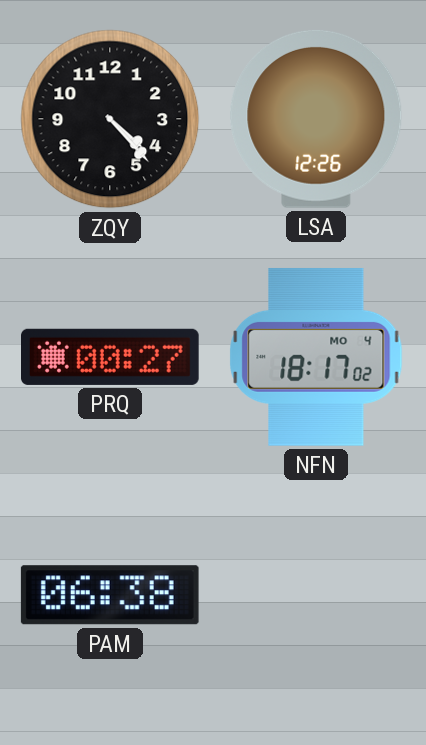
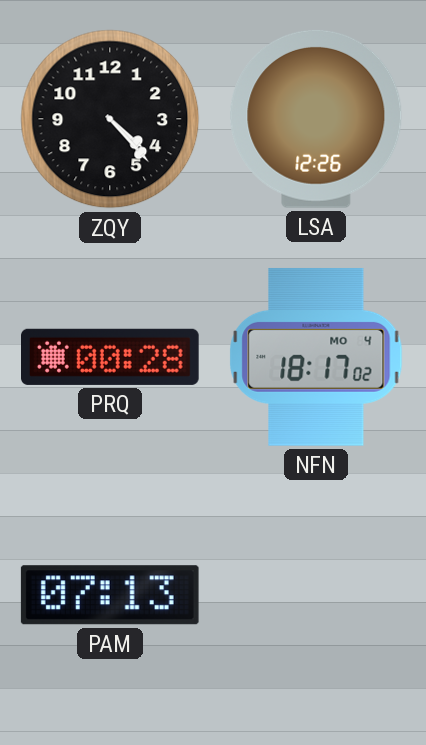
PRQ: 00:27 -> 00:28 (111, 357)
PAM: 06:38 -> 07:13 (110, 595)
